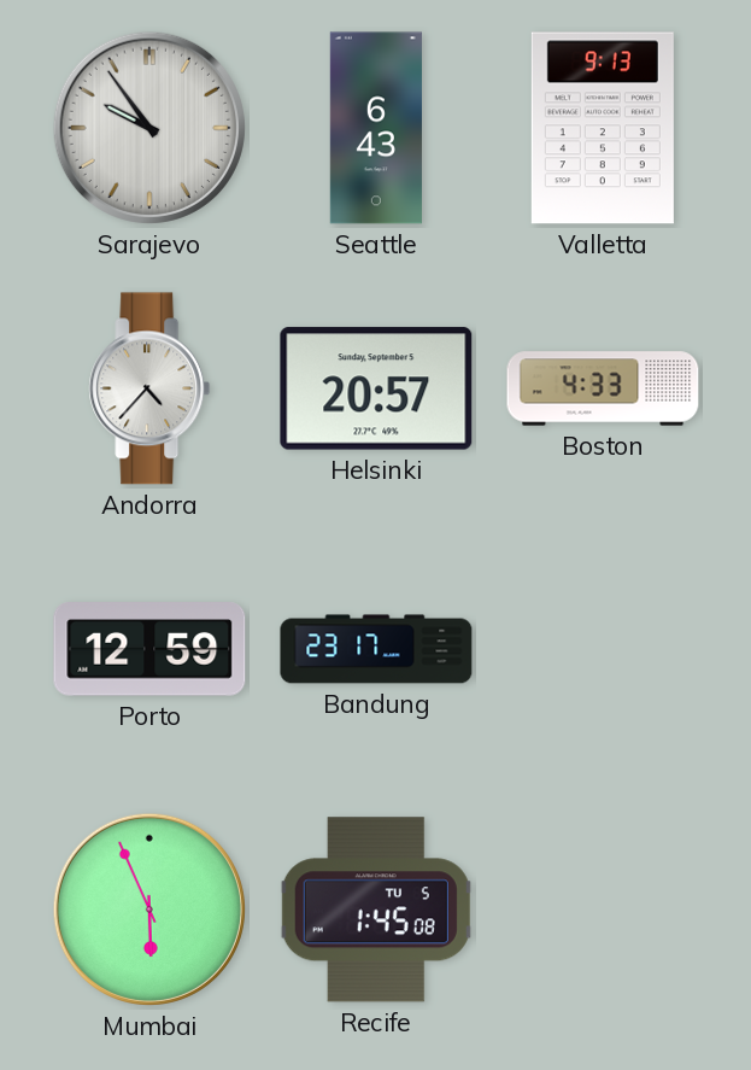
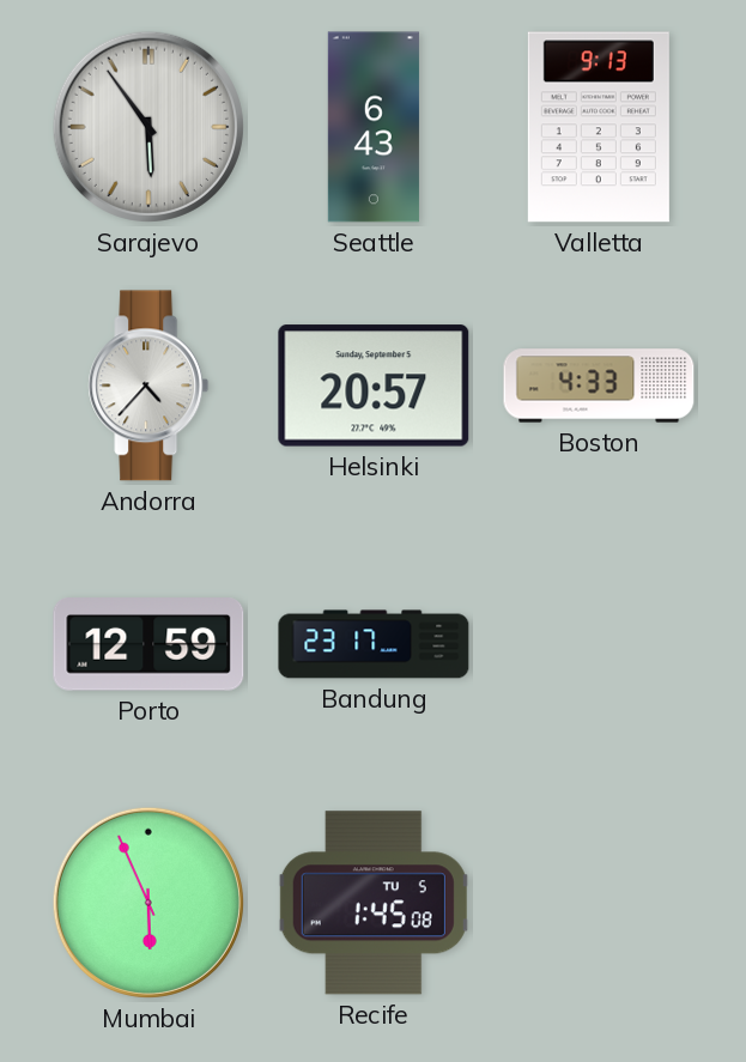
Sarajevo: 9:54 -> 5:54 (148, 127)
